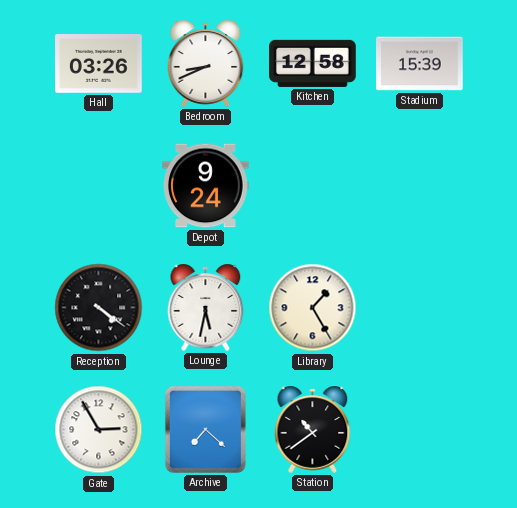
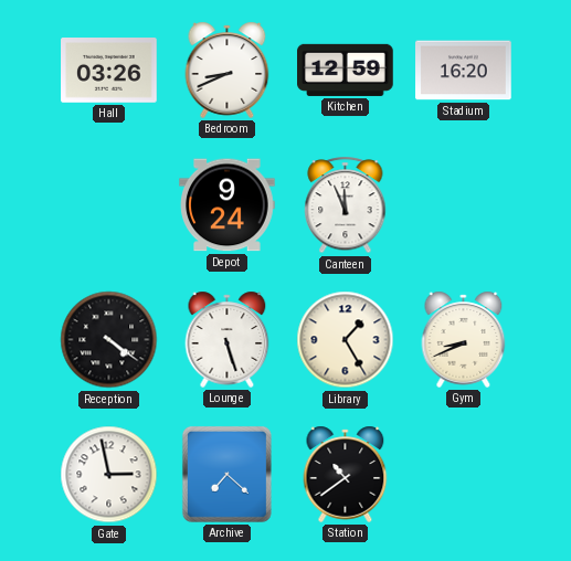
Kitchen: 12:58 -> 12:59 (346, 70)
Stadium: 15:39 -> 16:20 (464, 71)
Canteen: none -> 11:56 (346, 205)
Lounge: 5:32 -> 5:27 (228, 339)
Gym: none -> 8:41 (464, 339)
Gate: 2:55 -> 2:58 (109, 475)
